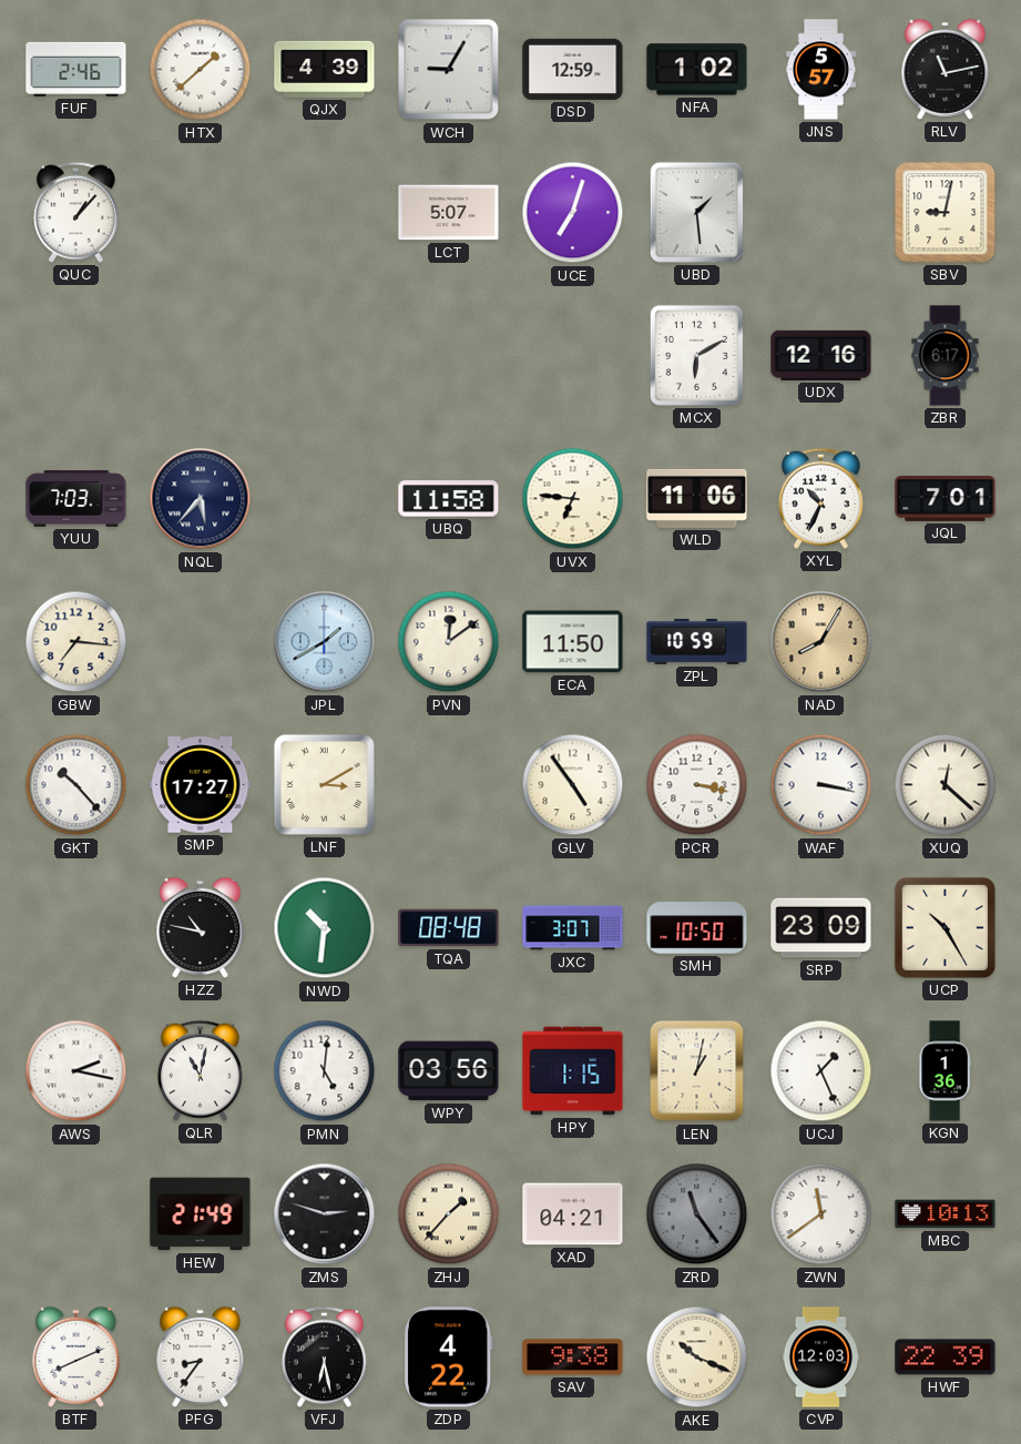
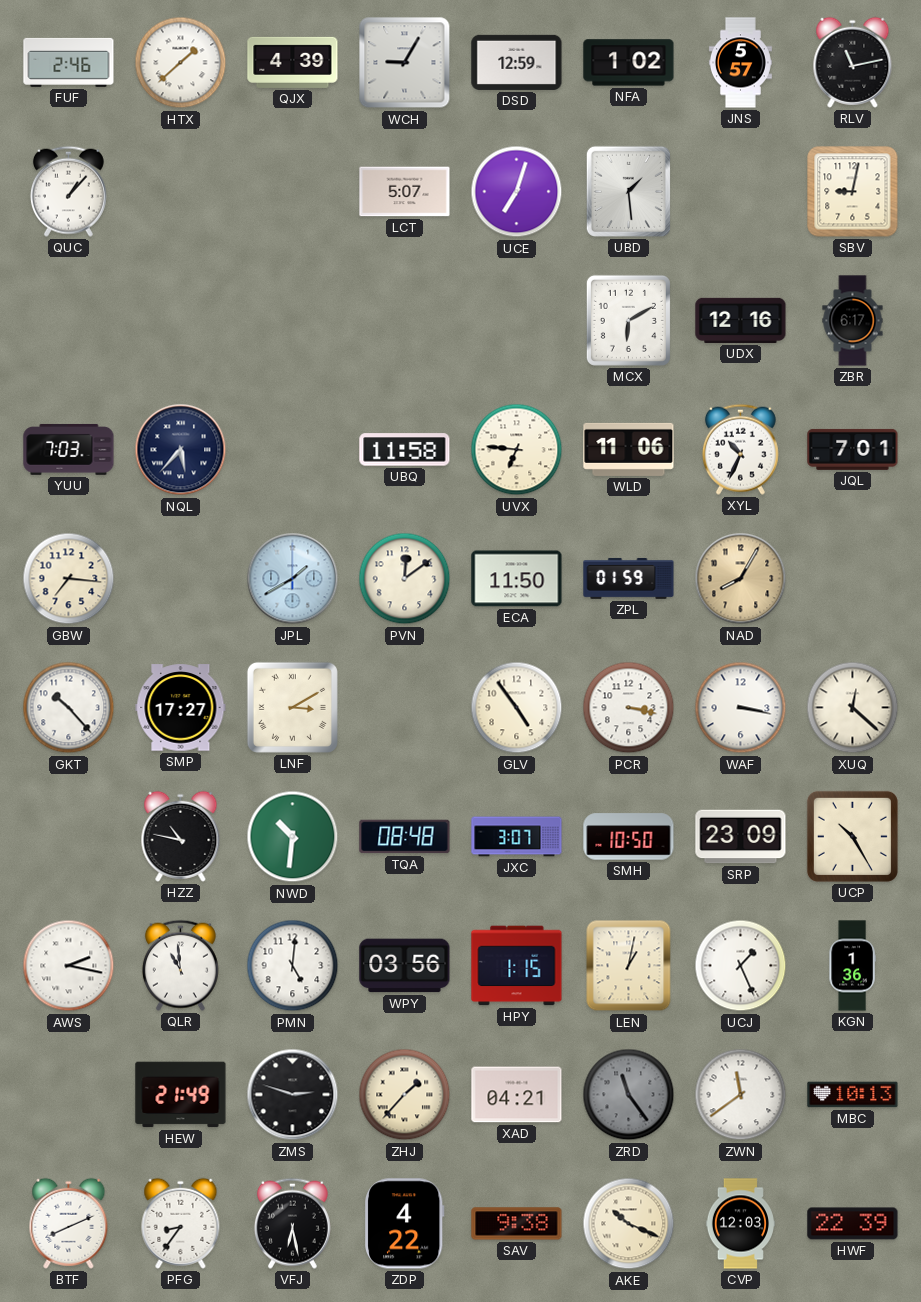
ZPL: 10:59 -> 01:59 (629, 579)
QLR: 11:02 -> 10:59 (180, 965)
